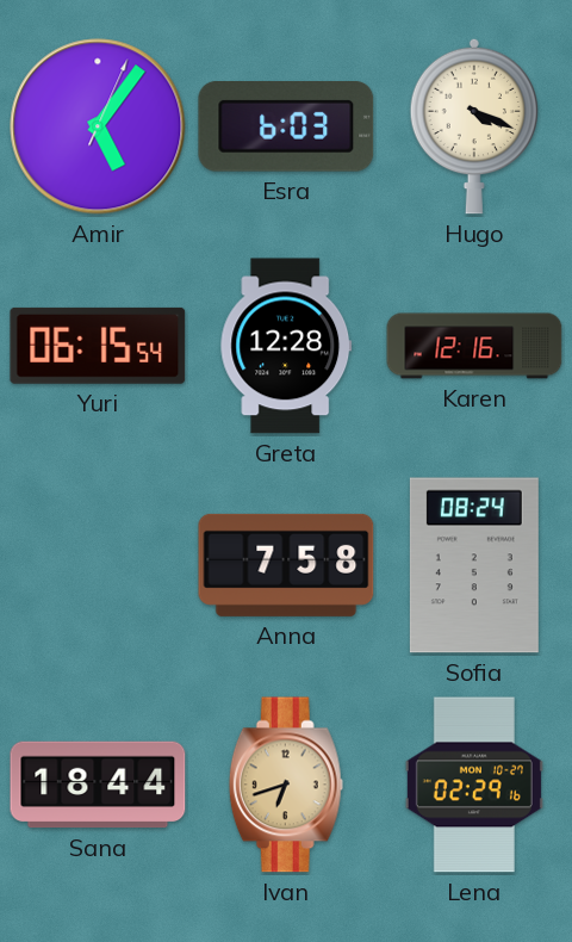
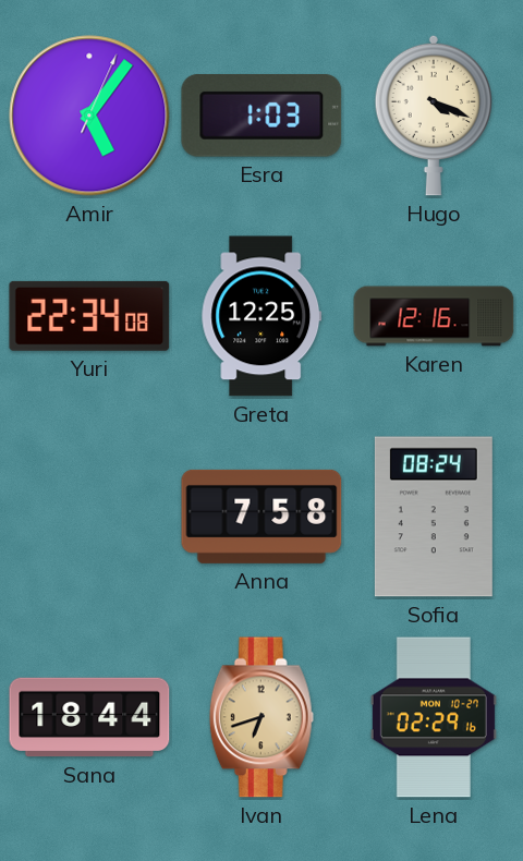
Esra: 6:03 -> 1:03 (261, 117)
Yuri: 06:15 -> 22:34 (89, 316)
Greta: 12:28 -> 12:25 (261, 316)
